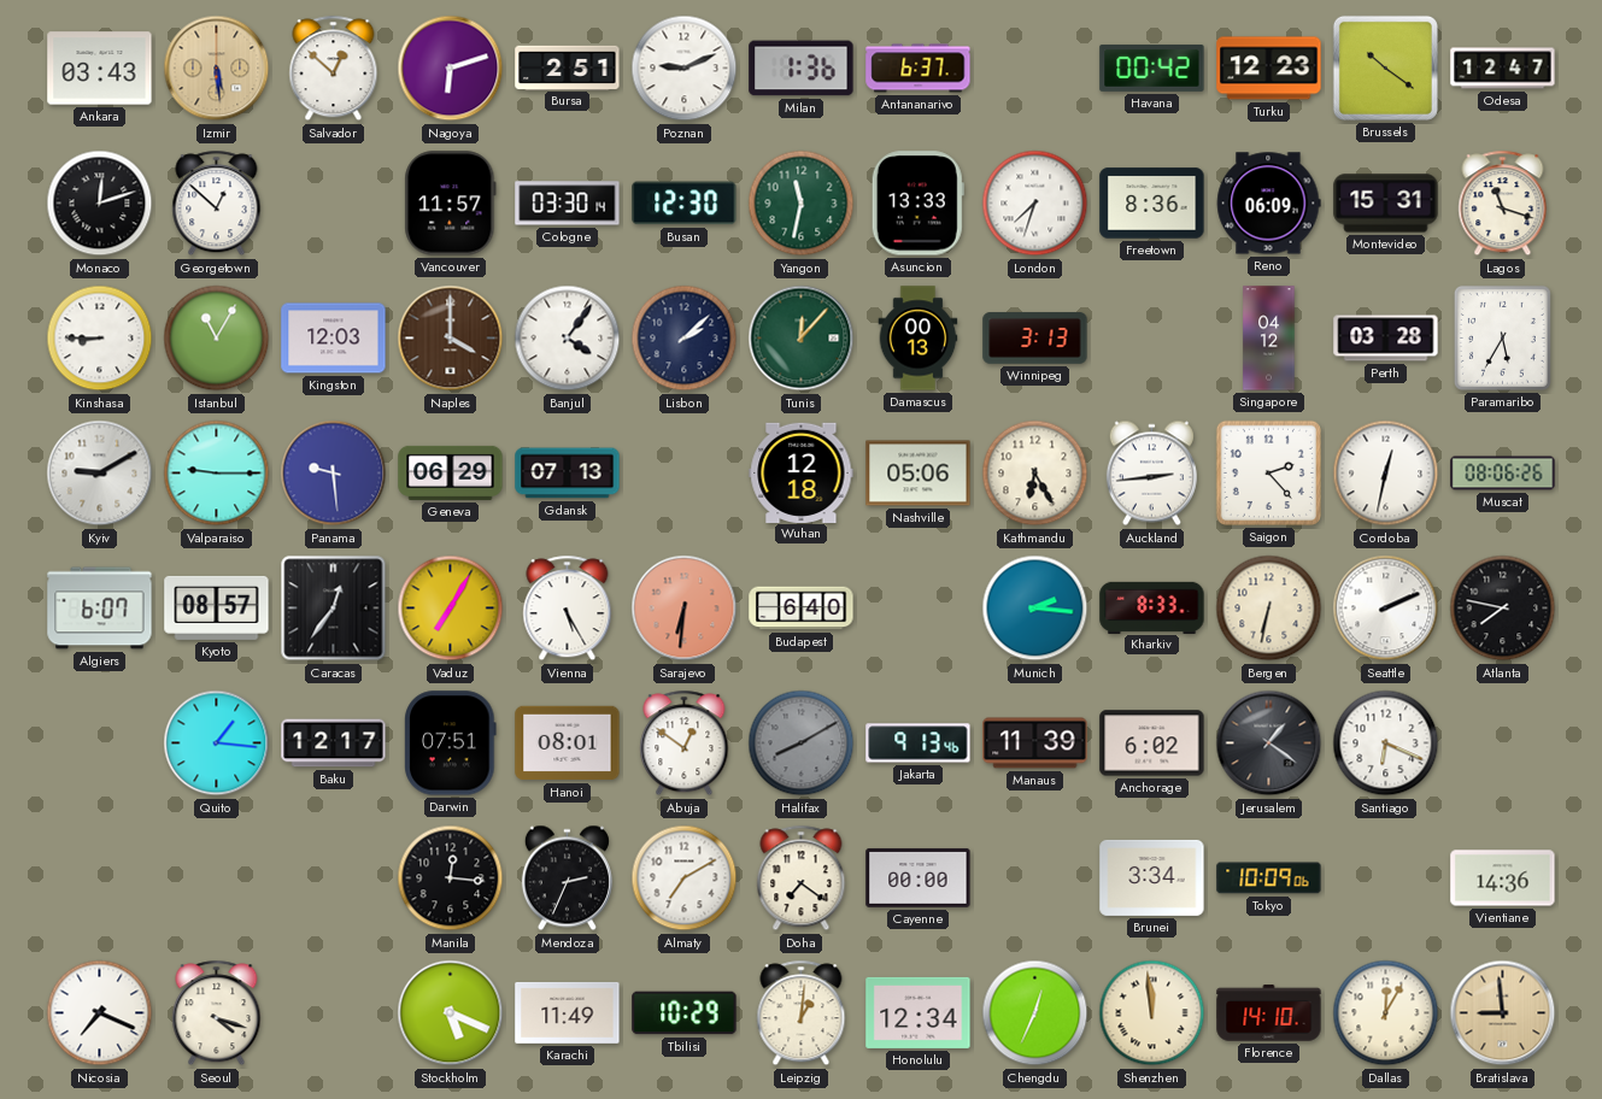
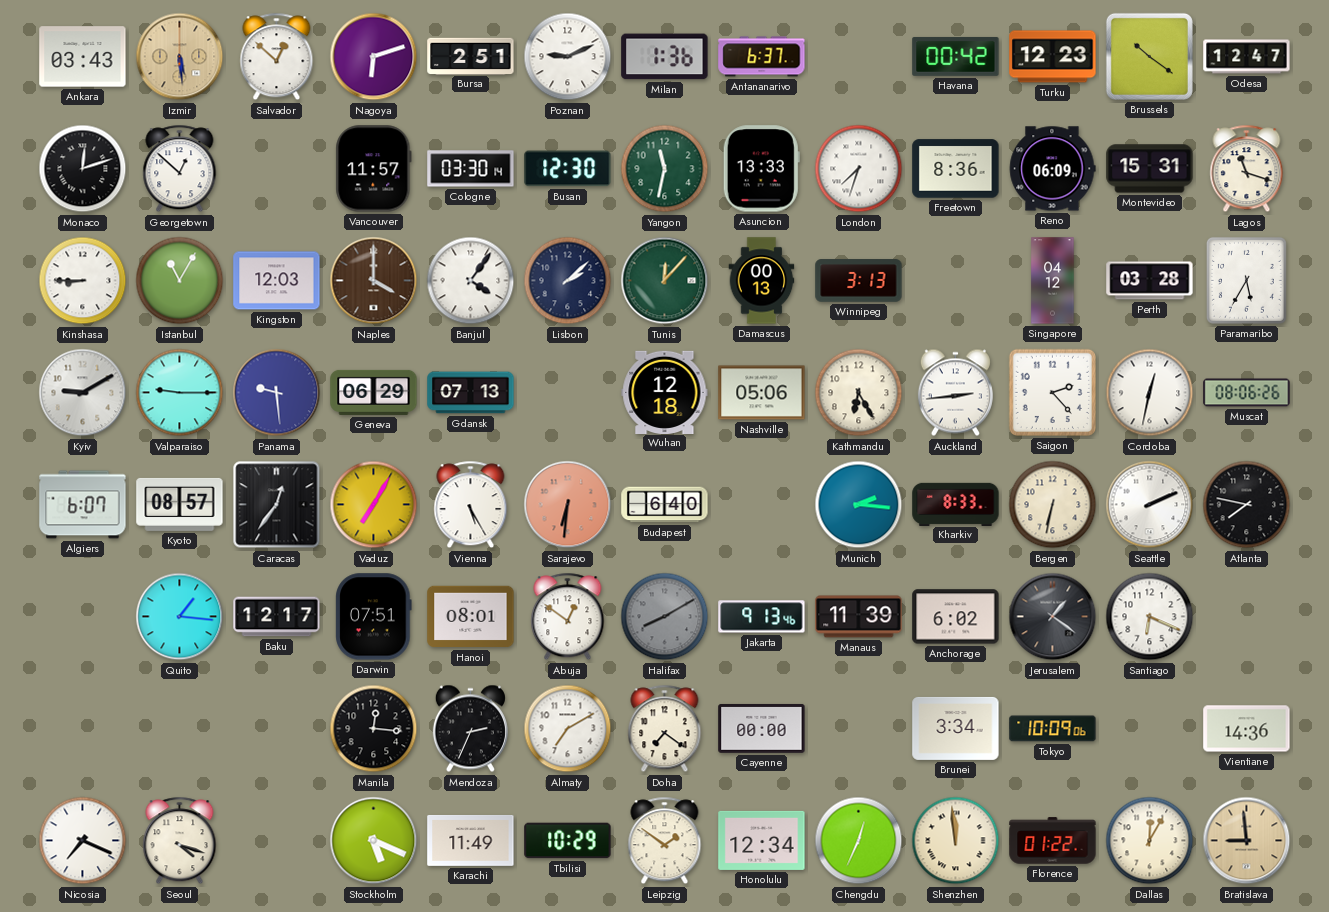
Leipzig: 1:01 -> 1:51 (665, 841)
Florence: 14:10 -> 01:22 (1053, 841)
